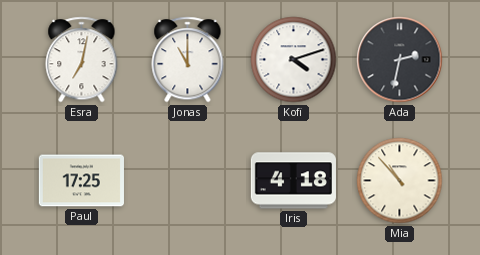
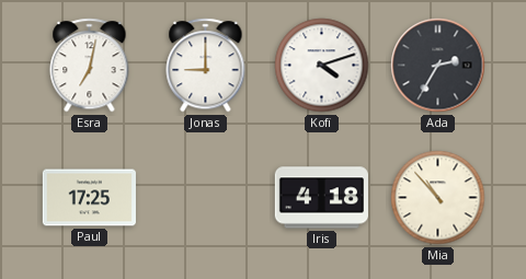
Jonas: 11:00 -> 9:00 (206, 66)
Ada: 2:32 -> 2:35 (438, 66)
